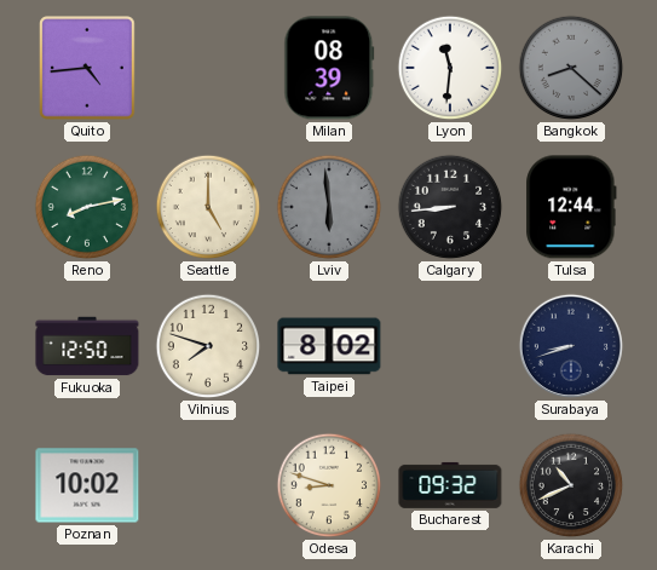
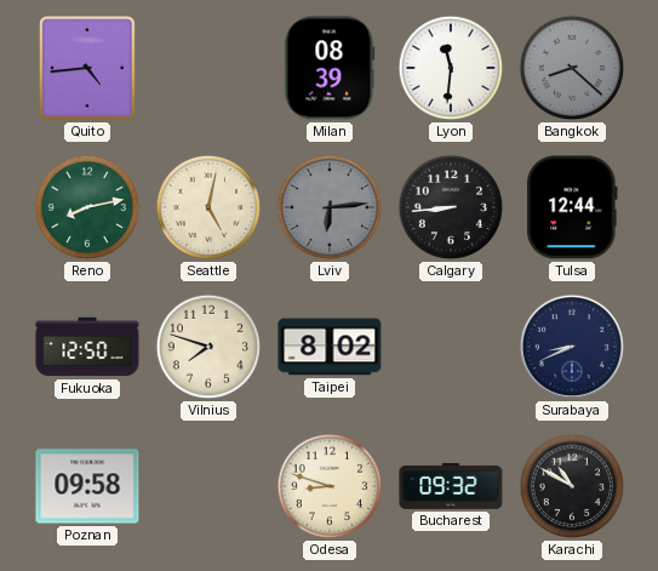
Seattle: 5:00 -> 5:02 (208, 207)
Lviv: 5:59 -> 6:14 (330, 207)
Surabaya: 8:42 -> 8:41 (572, 347)
Poznan: 10:02 -> 09:58 (87, 486)
Karachi: 10:41 -> 10:50 (572, 486)
